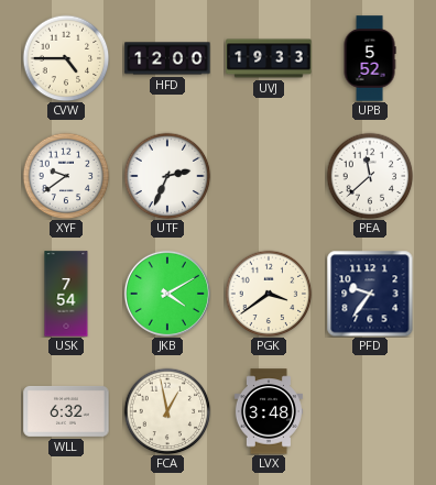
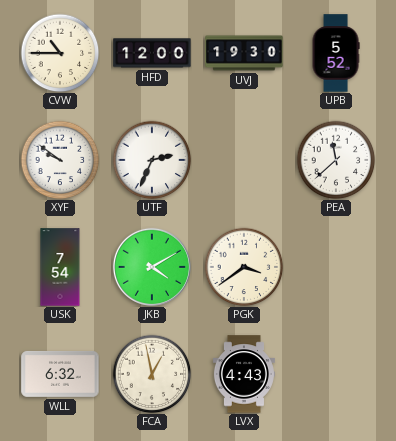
CVW: 4:45 -> 10:45 (60, 53)
UVJ: 19:33 -> 19:30 (244, 53)
XYF: 9:39 -> 9:51 (60, 160)
PFD: 9:36 -> none (370, 294)
LVX: 3:48 -> 4:43 (244, 374)
